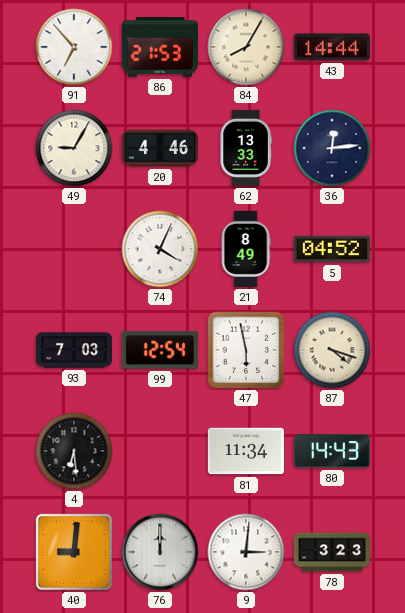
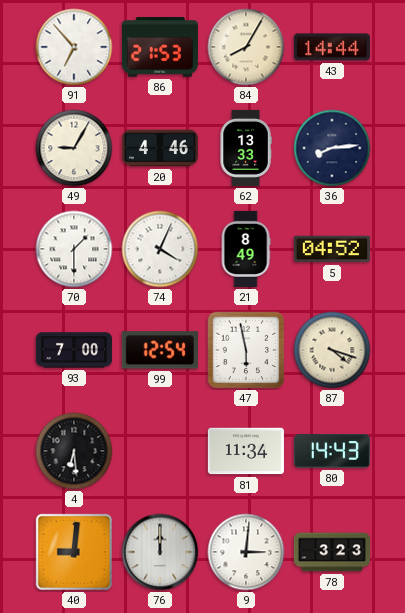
36: 12:14 -> 8:14 (332, 148)
70: none -> 1:30 (74, 249)
93: 7:03 -> 7:00 (74, 350)
